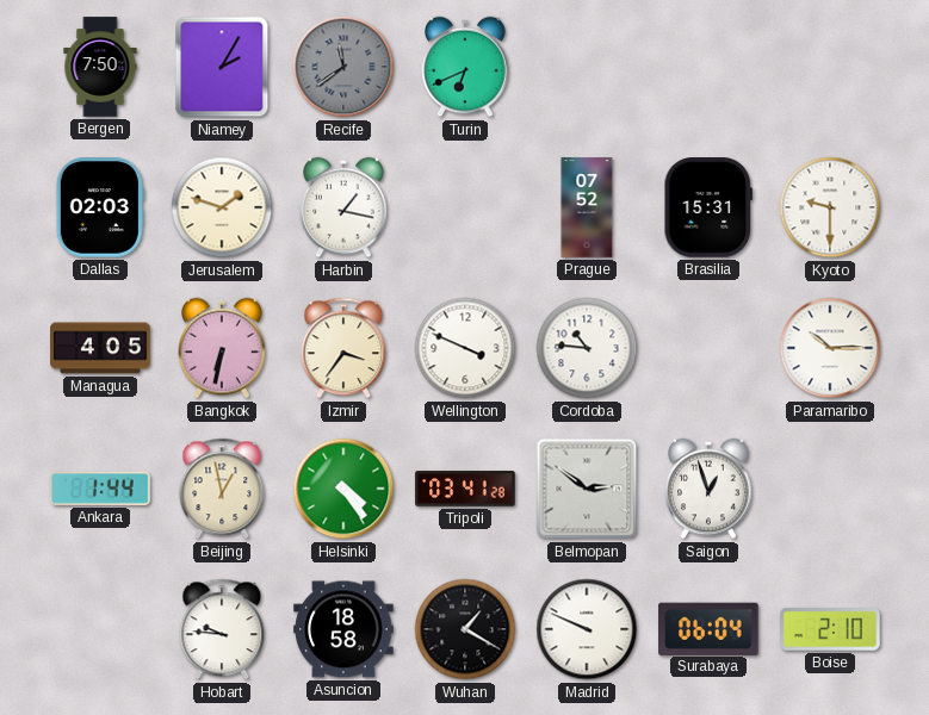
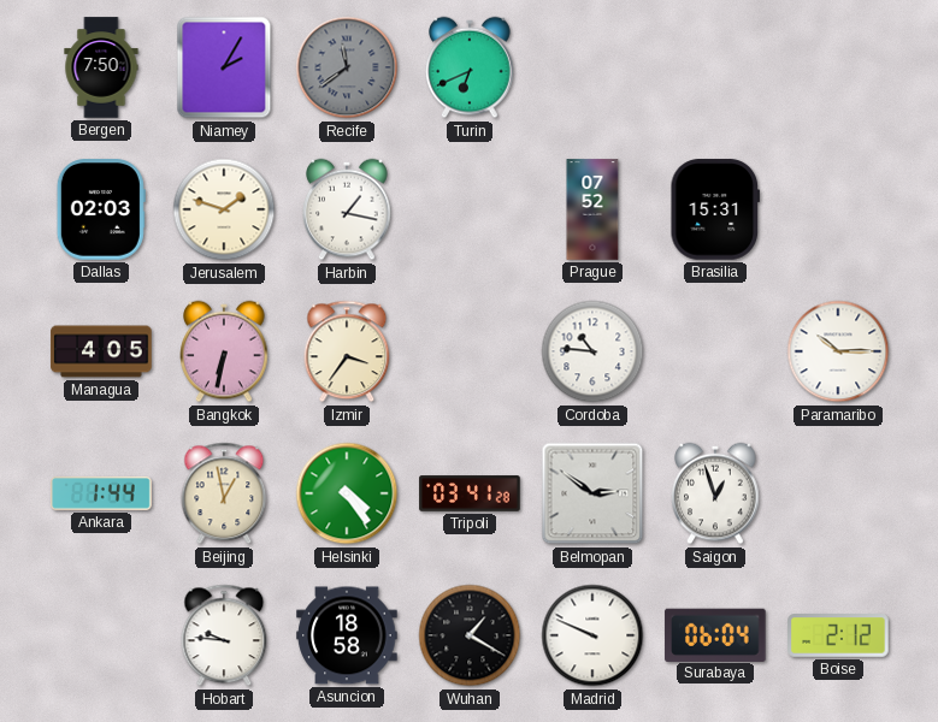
Kyoto: 9:30 -> none (830, 207)
Wellington: 3:49 -> none (465, 348)
Boise: 2:10 -> 2:12 (838, 635)
